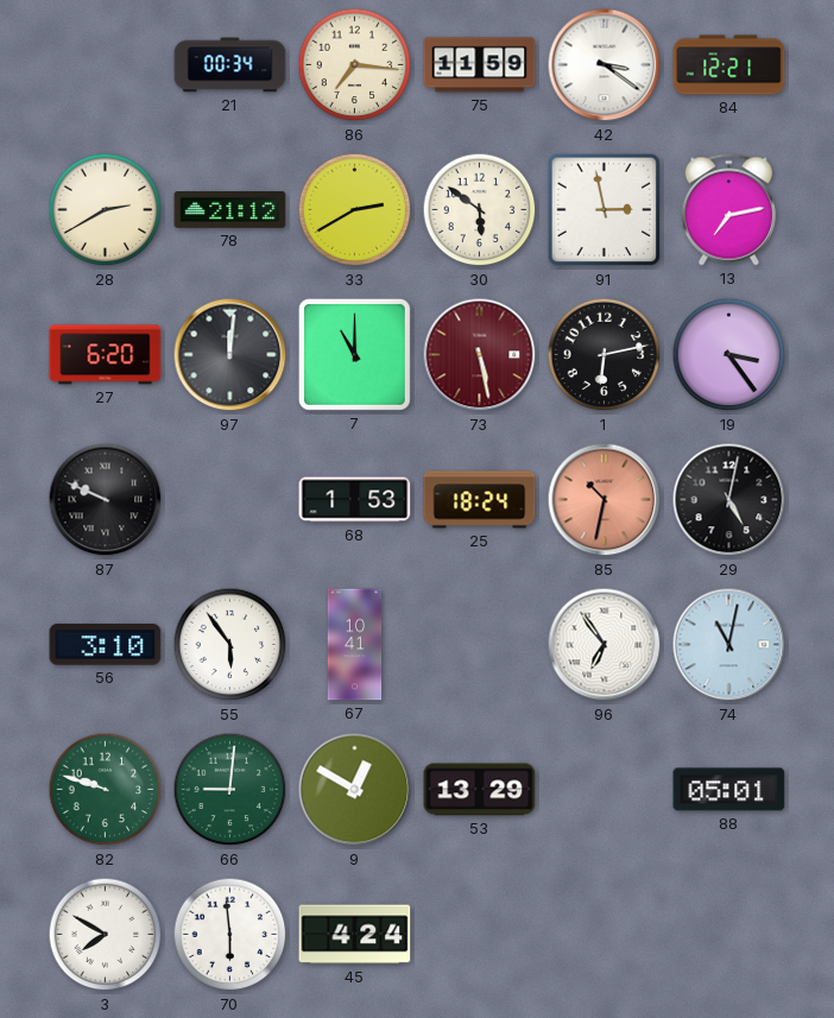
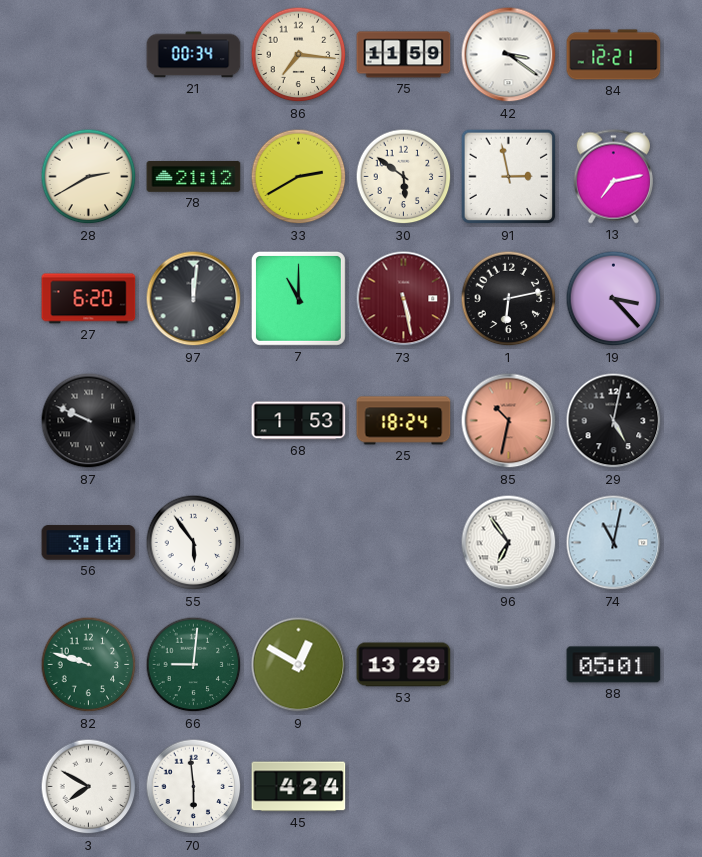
19: 3:24 -> 3:23 (614, 299)
67: 10:41 -> none (355, 645)
